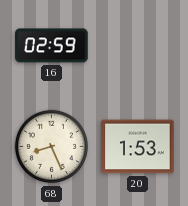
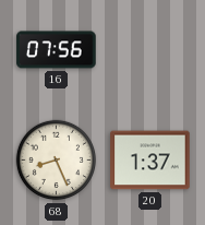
16: 02:59 -> 07:56 (57, 50)
20: 1:53 -> 1:37 (150, 161)
